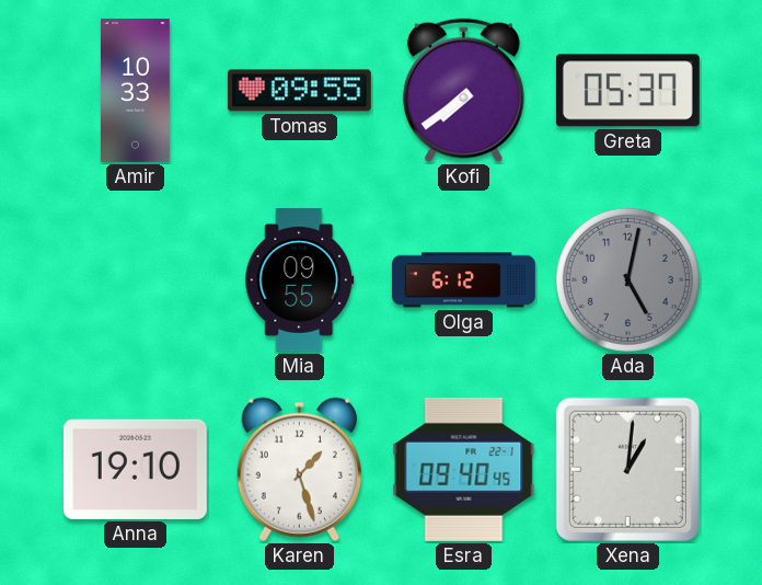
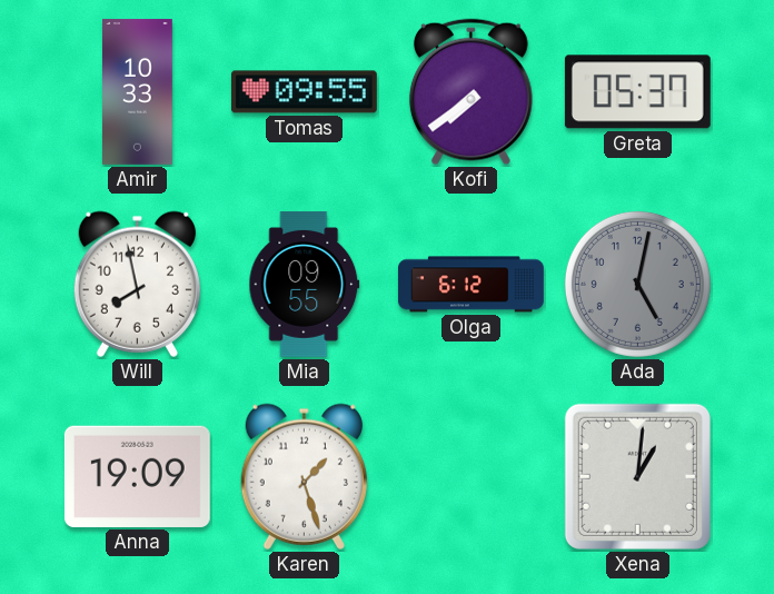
Will: none -> 7:58 (137, 284)
Anna: 19:10 -> 19:09 (137, 476)
Esra: 09:40 -> none (464, 469)
